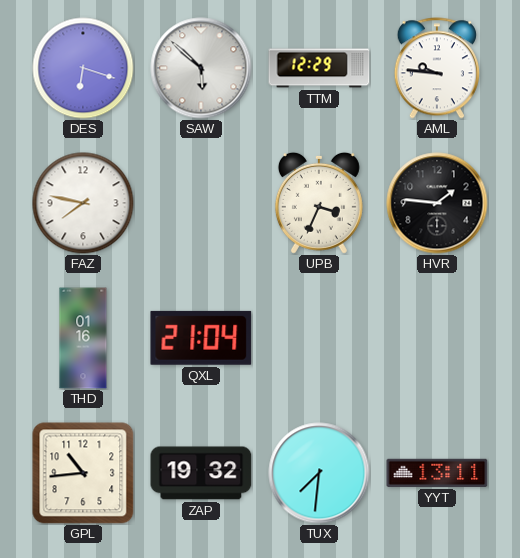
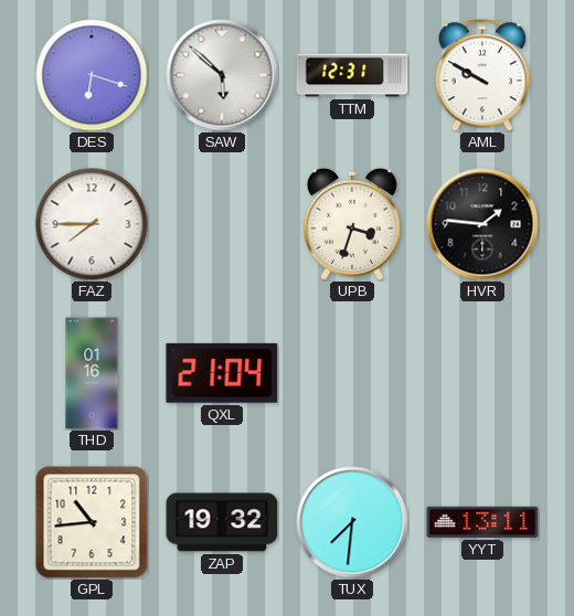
TTM: 12:29 -> 12:31 (352, 75)
AML: 9:46 -> 9:50 (482, 75)
FAZ: 7:47 -> 7:45 (92, 224)
UPB: 3:34 -> 3:33 (352, 224)
